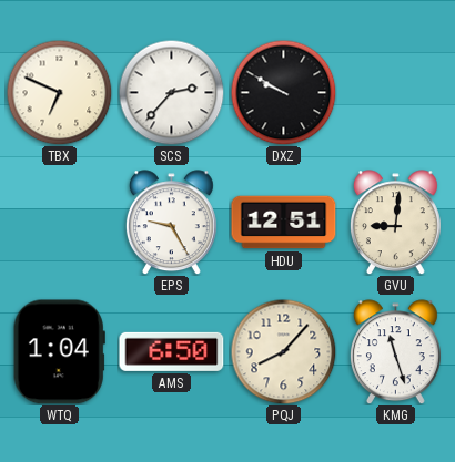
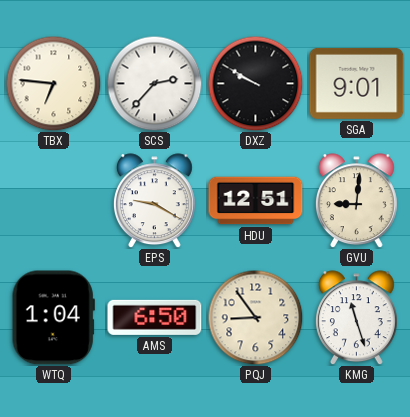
TBX: 6:49 -> 6:46 (53, 83)
SGA: none -> 9:01 (357, 83)
EPS: 9:25 -> 9:20 (154, 201)
PQJ: 8:07 -> 8:54 (255, 317)
